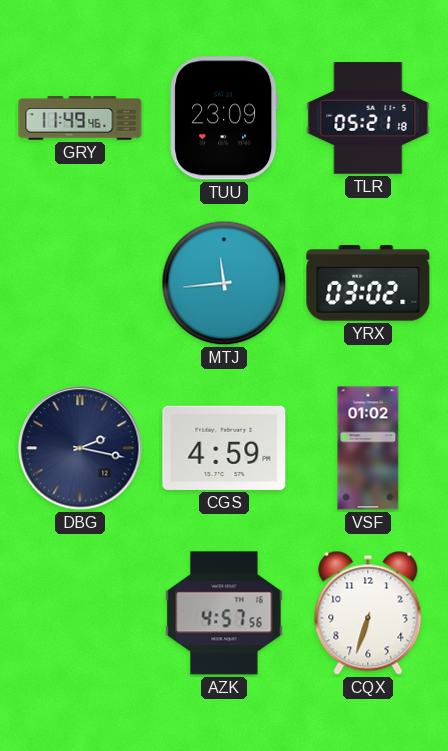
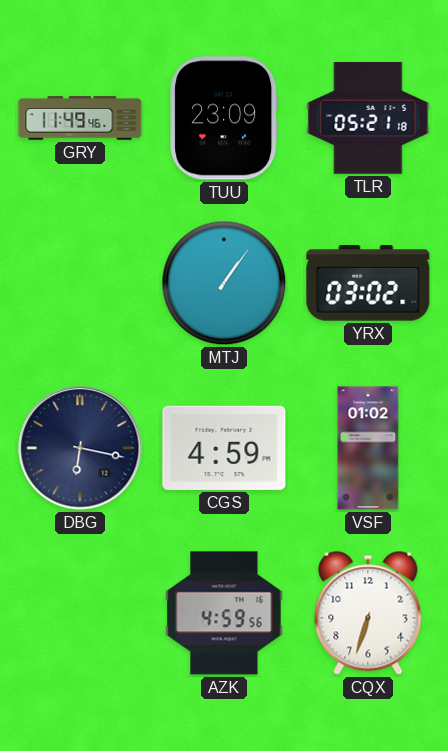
MTJ: 11:44 -> 1:06 (224, 283)
DBG: 2:17 -> 6:17 (80, 448)
AZK: 4:57 -> 4:59 (224, 613)
